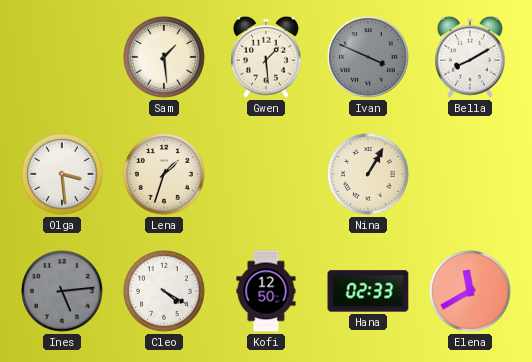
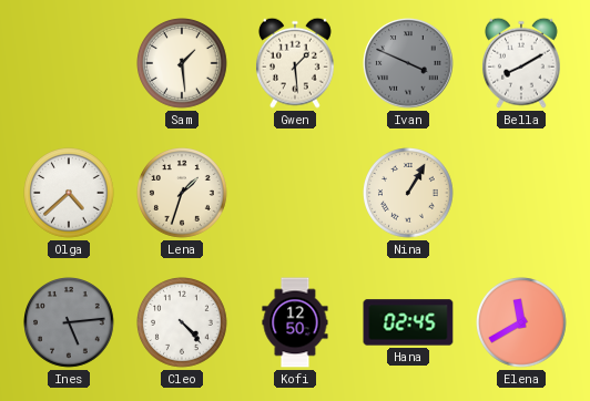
Olga: 3:29 -> 4:38 (70, 194)
Cleo: 4:20 -> 4:23 (183, 323)
Hana: 02:33 -> 02:45 (408, 322)
